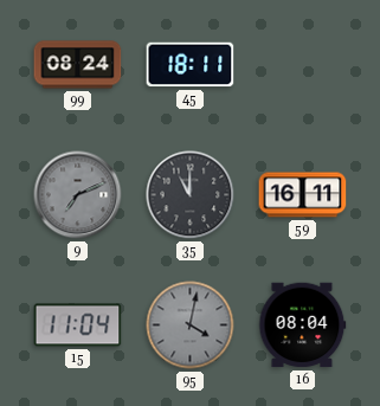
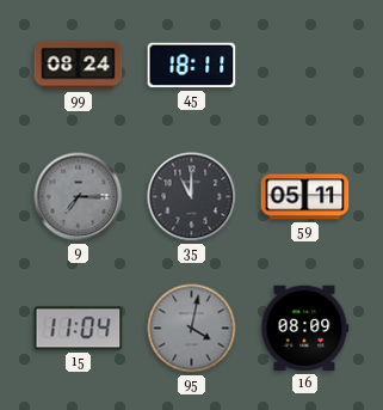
9: 7:11 -> 7:15 (79, 197)
59: 16:11 -> 05:11 (305, 197)
16: 08:04 -> 08:09 (305, 329)
